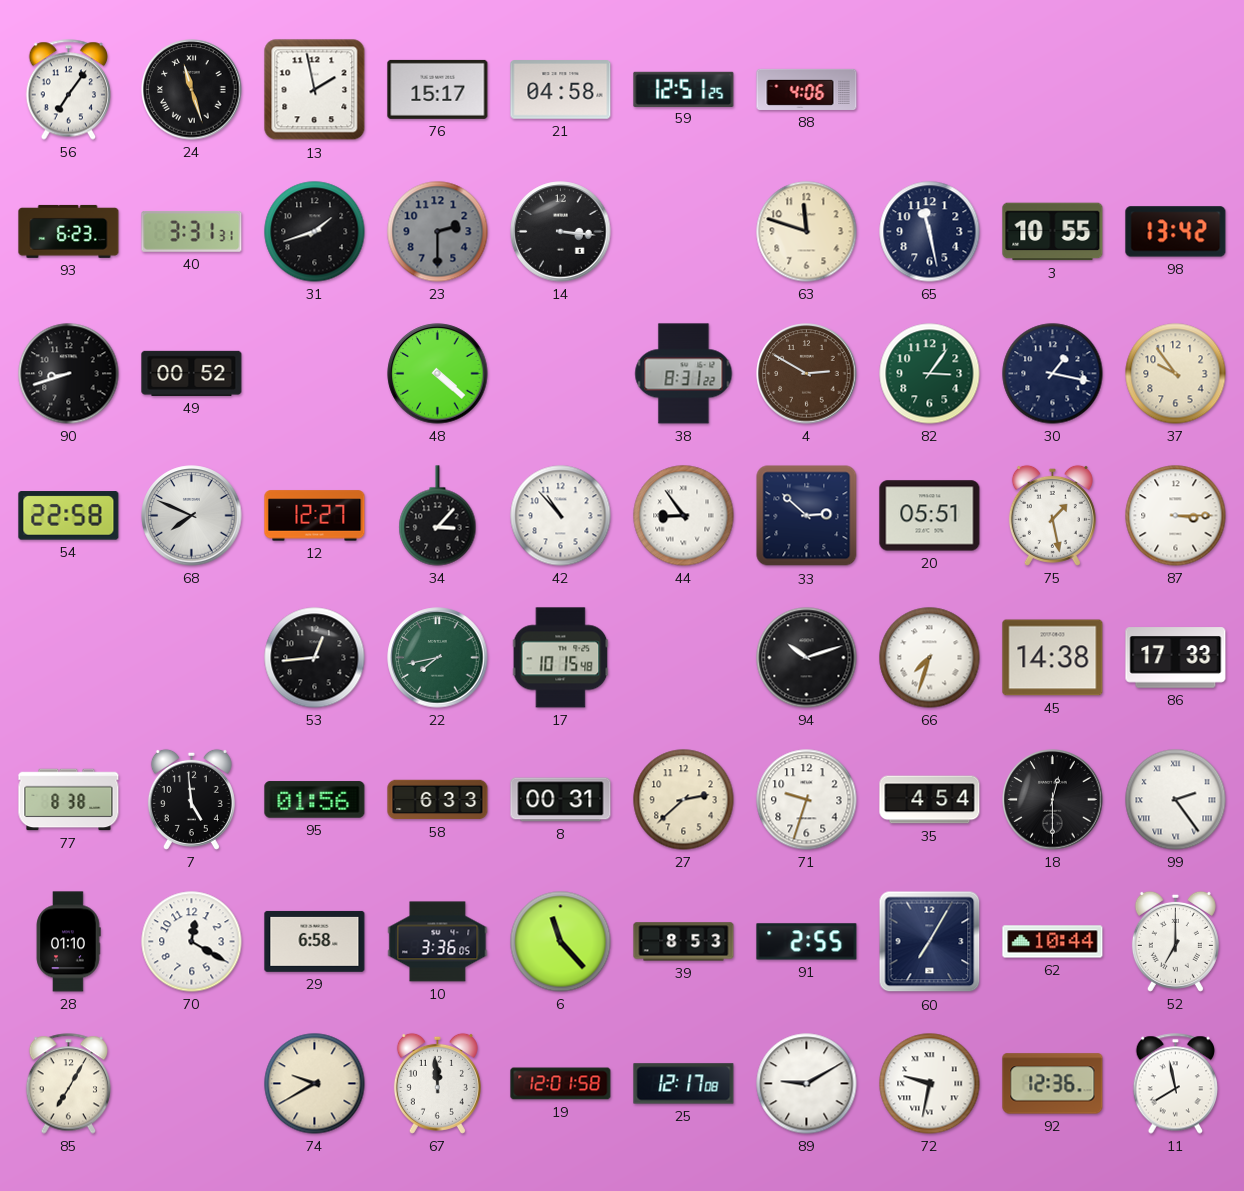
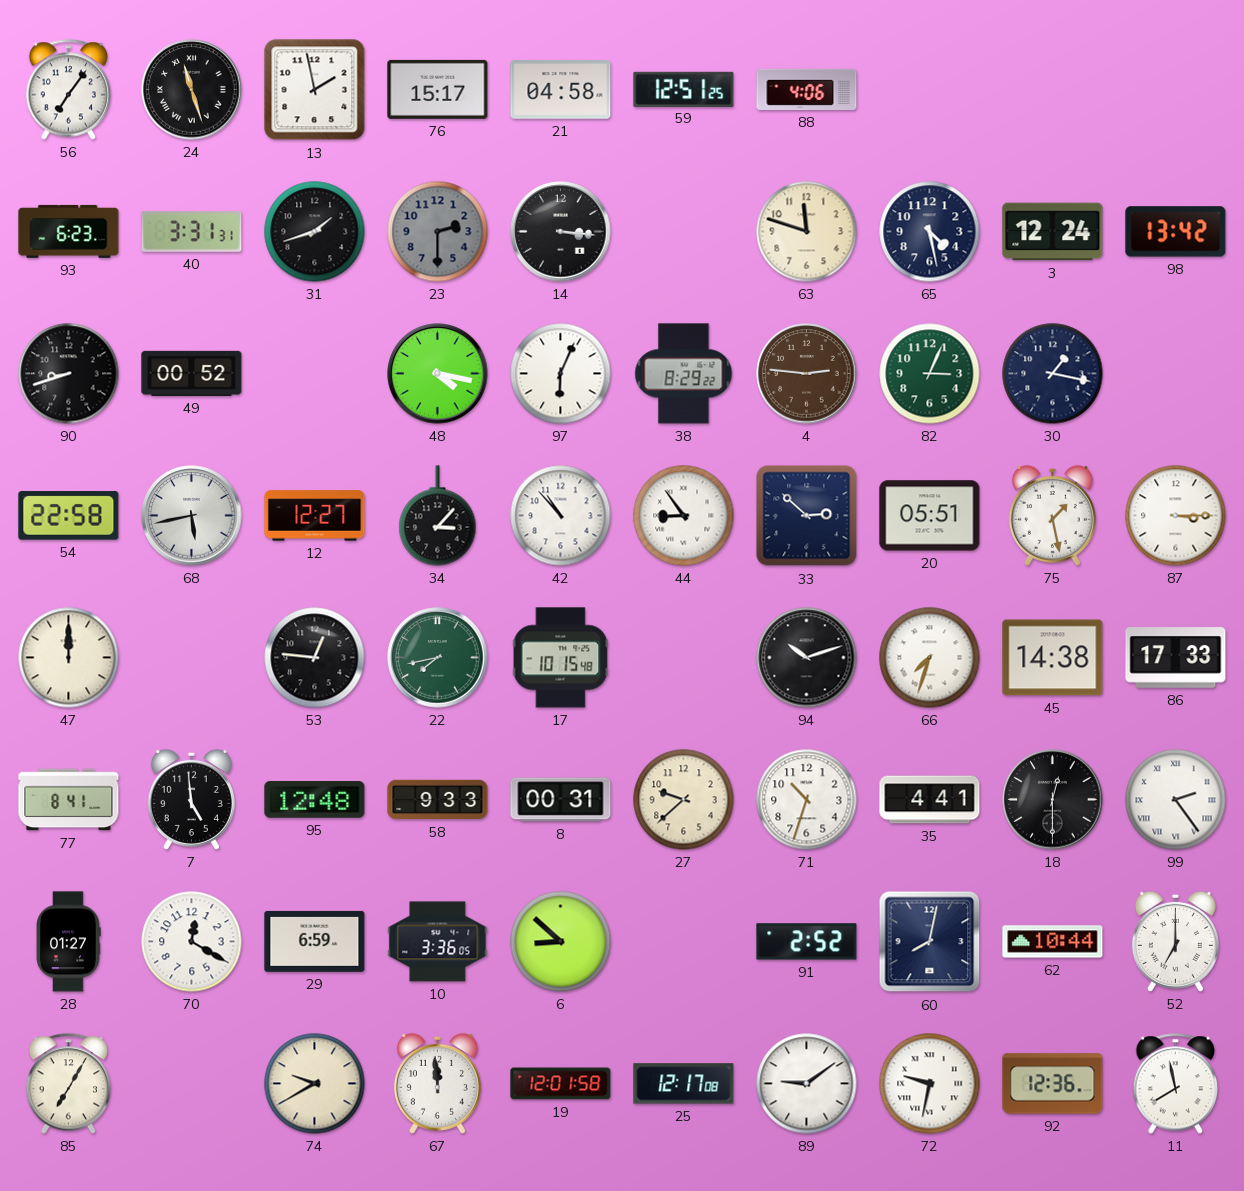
65: 11:28 -> 4:28 (930, 232)
3: 10:55 -> 12:24 (1053, 232)
48: 4:22 -> 4:17 (438, 374)
97: none -> 6:04 (561, 374)
38: 8:31 -> 8:29 (684, 374)
4: 2:50 -> 2:46 (807, 374)
82: 3:06 -> 3:04 (930, 374)
37: 9:54 -> none (1176, 374)
68: 7:49 -> 5:43 (192, 516)
47: none -> 12:00 (69, 658)
53: 12:44 -> 12:46 (315, 658)
77: 8:38 -> 8:41 (69, 800)
95: 01:56 -> 12:48 (315, 800)
58: 6:33 -> 9:33 (438, 800)
27: 2:38 -> 9:38 (684, 800)
71: 9:33 -> 10:33 (807, 800)
35: 4:54 -> 4:41 (930, 800)
28: 01:10 -> 01:27 (68, 942)
29: 6:58 -> 6:59 (315, 941)
6: 11:23 -> 8:52 (561, 942)
39: 8:53 -> none (684, 942)
91: 2:55 -> 2:52 (807, 942)
60: 7:05 -> 8:02 (930, 942)
89: 9:10 -> 9:09 (807, 1084)
